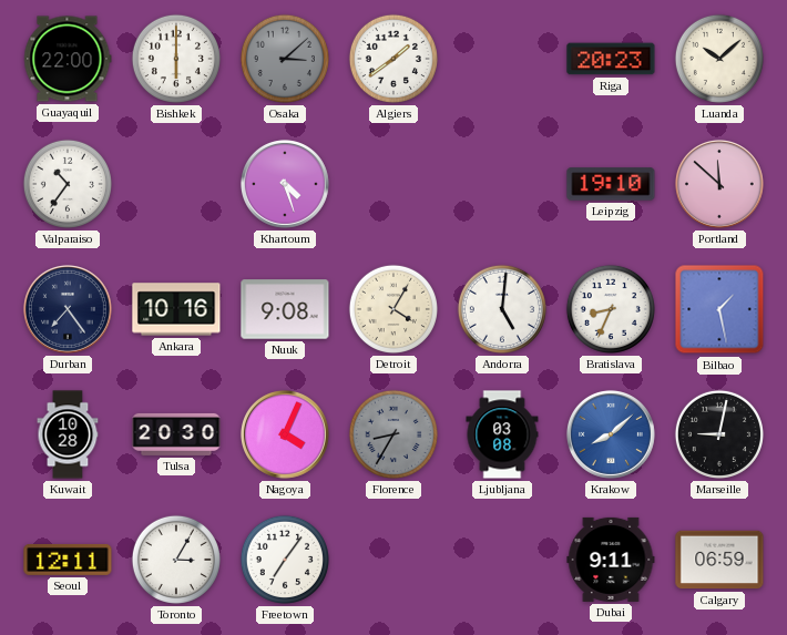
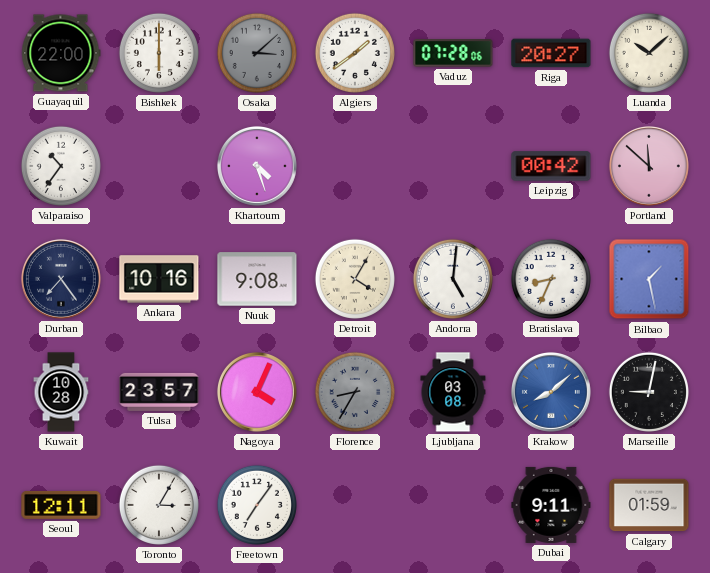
Vaduz: none -> 07:28 (453, 53)
Riga: 20:23 -> 20:27 (551, 53)
Leipzig: 19:10 -> 00:42 (551, 166)
Tulsa: 20:30 -> 23:57 (159, 392)
Calgary: 06:59 -> 01:59 (649, 505)
